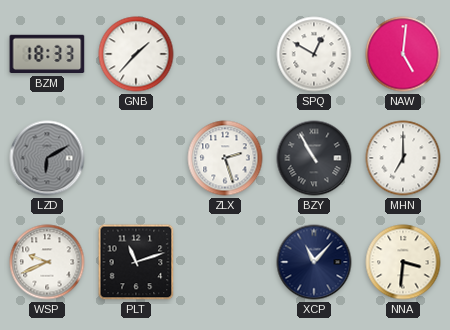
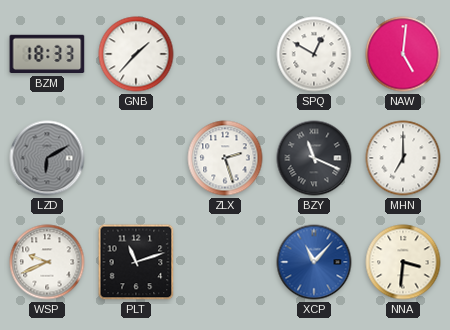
BZY: 10:55 -> 11:19 (314, 158)
XCP dial: navy -> blue (314, 262)
